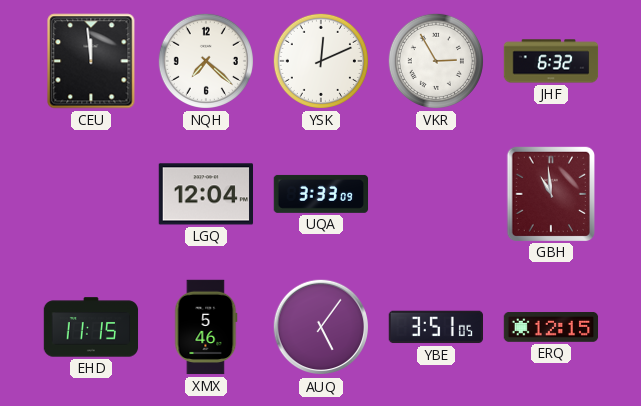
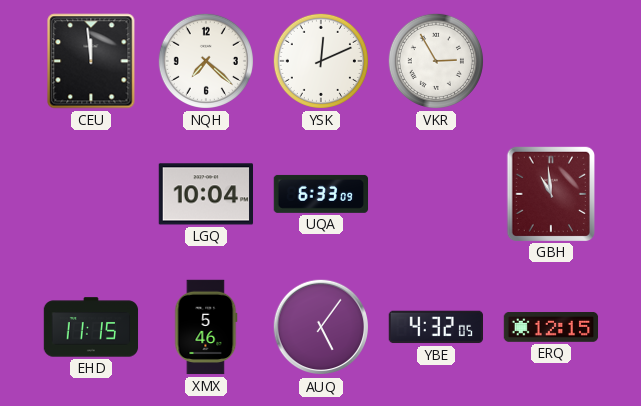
JHF: 6:32 -> none (551, 61)
LGQ: 12:04 -> 10:04 (205, 194)
UQA: 3:33 -> 6:33 (321, 194)
YBE: 3:51 -> 4:32 (435, 327)
